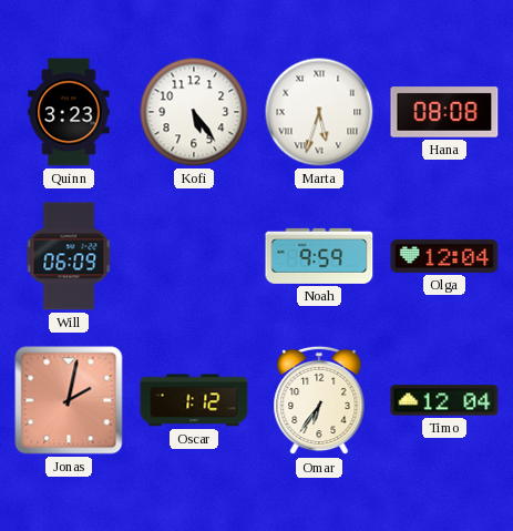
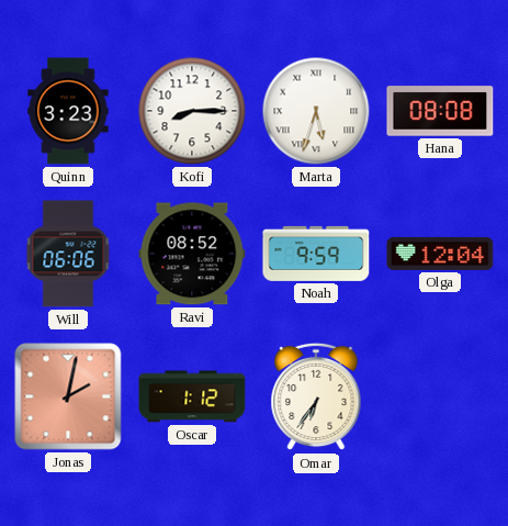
Kofi: 5:24 -> 8:15 (192, 111)
Will: 06:09 -> 06:06 (68, 254)
Ravi: none -> 08:52 (192, 254)
Timo: 12:04 -> none (444, 400)
